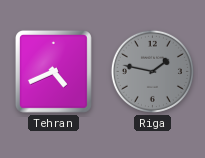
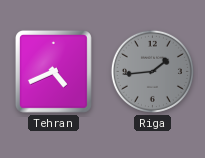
Riga: 1:47 -> 1:44 (152, 71)
